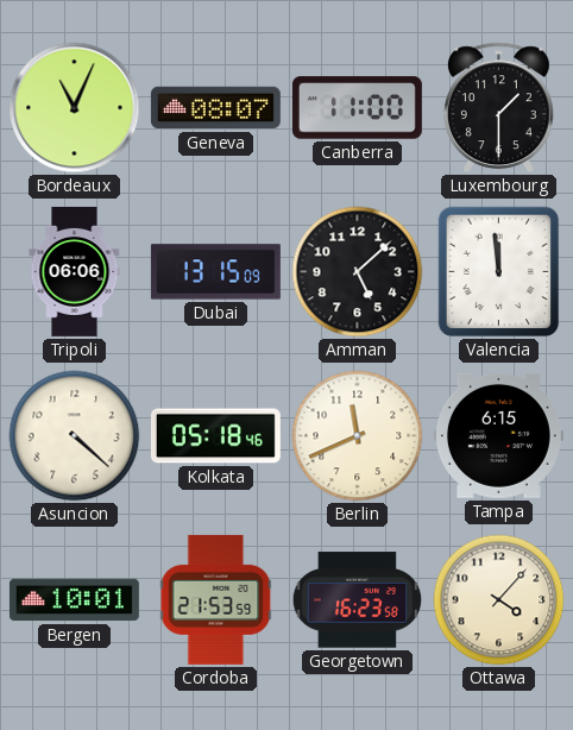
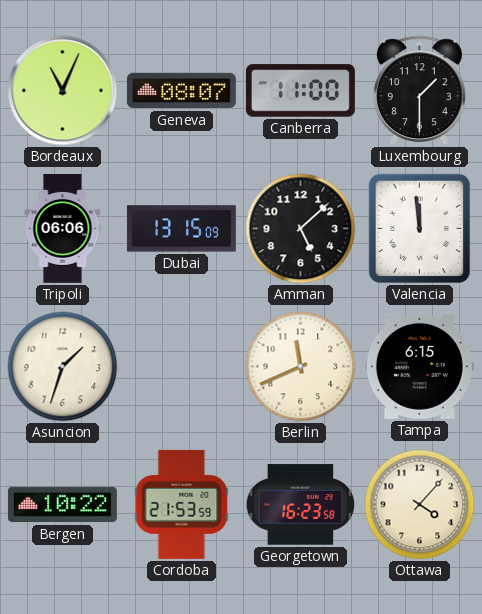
Asuncion: 4:22 -> 1:33 (63, 367)
Kolkata: 05:18 -> none (215, 436)
Bergen: 10:01 -> 10:22 (62, 505)
